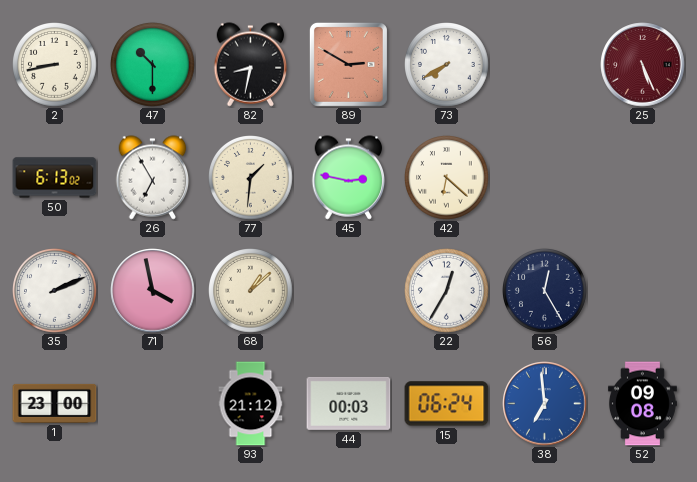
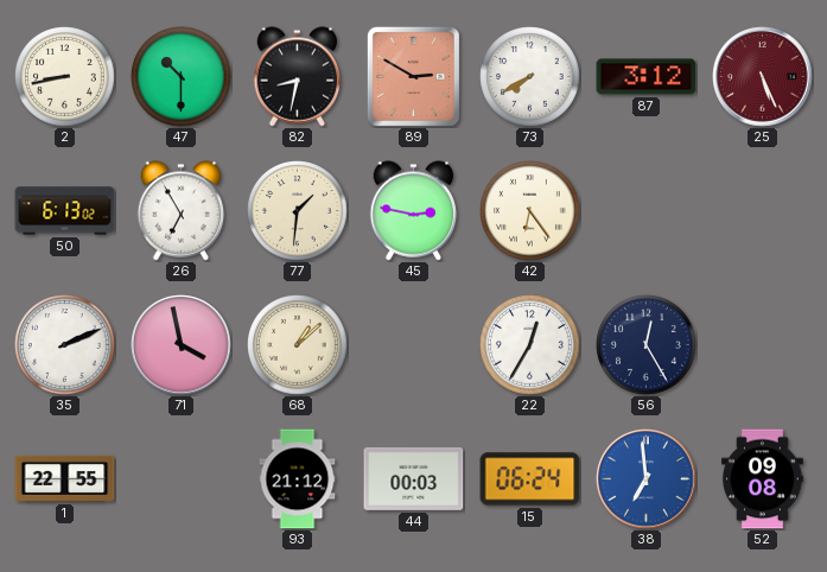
87: none -> 3:12 (647, 77)
42: 6:22 -> 6:24 (530, 211)
1: 23:00 -> 22:55 (65, 478)
